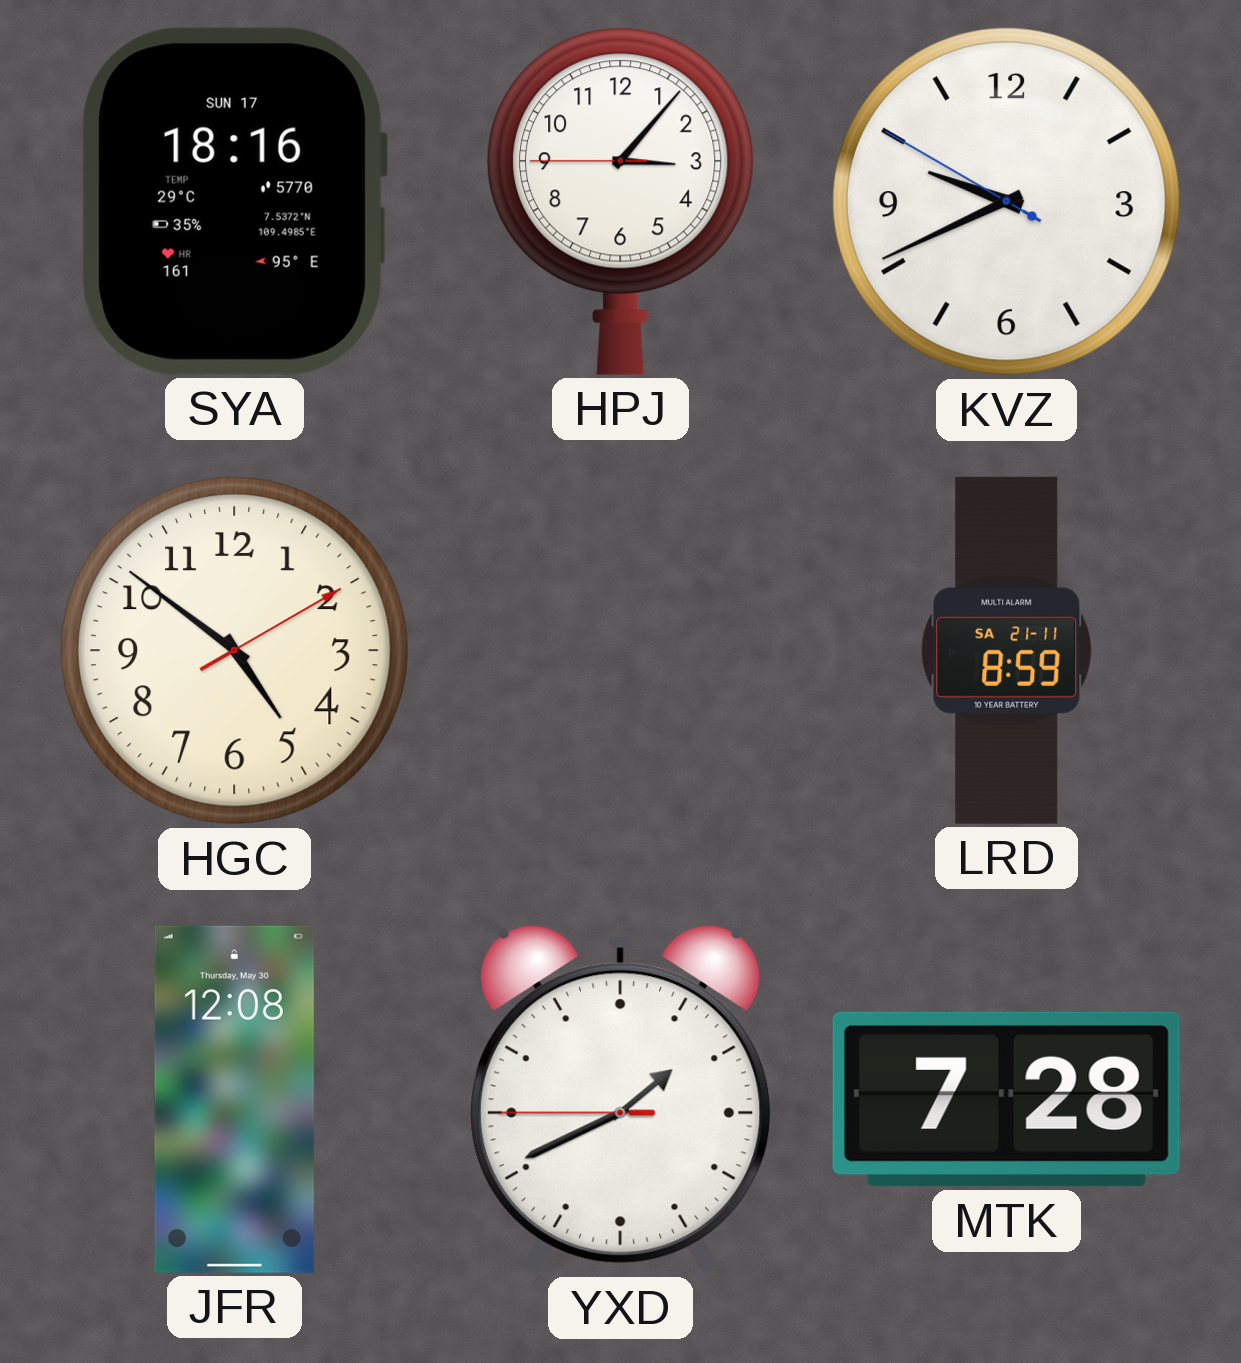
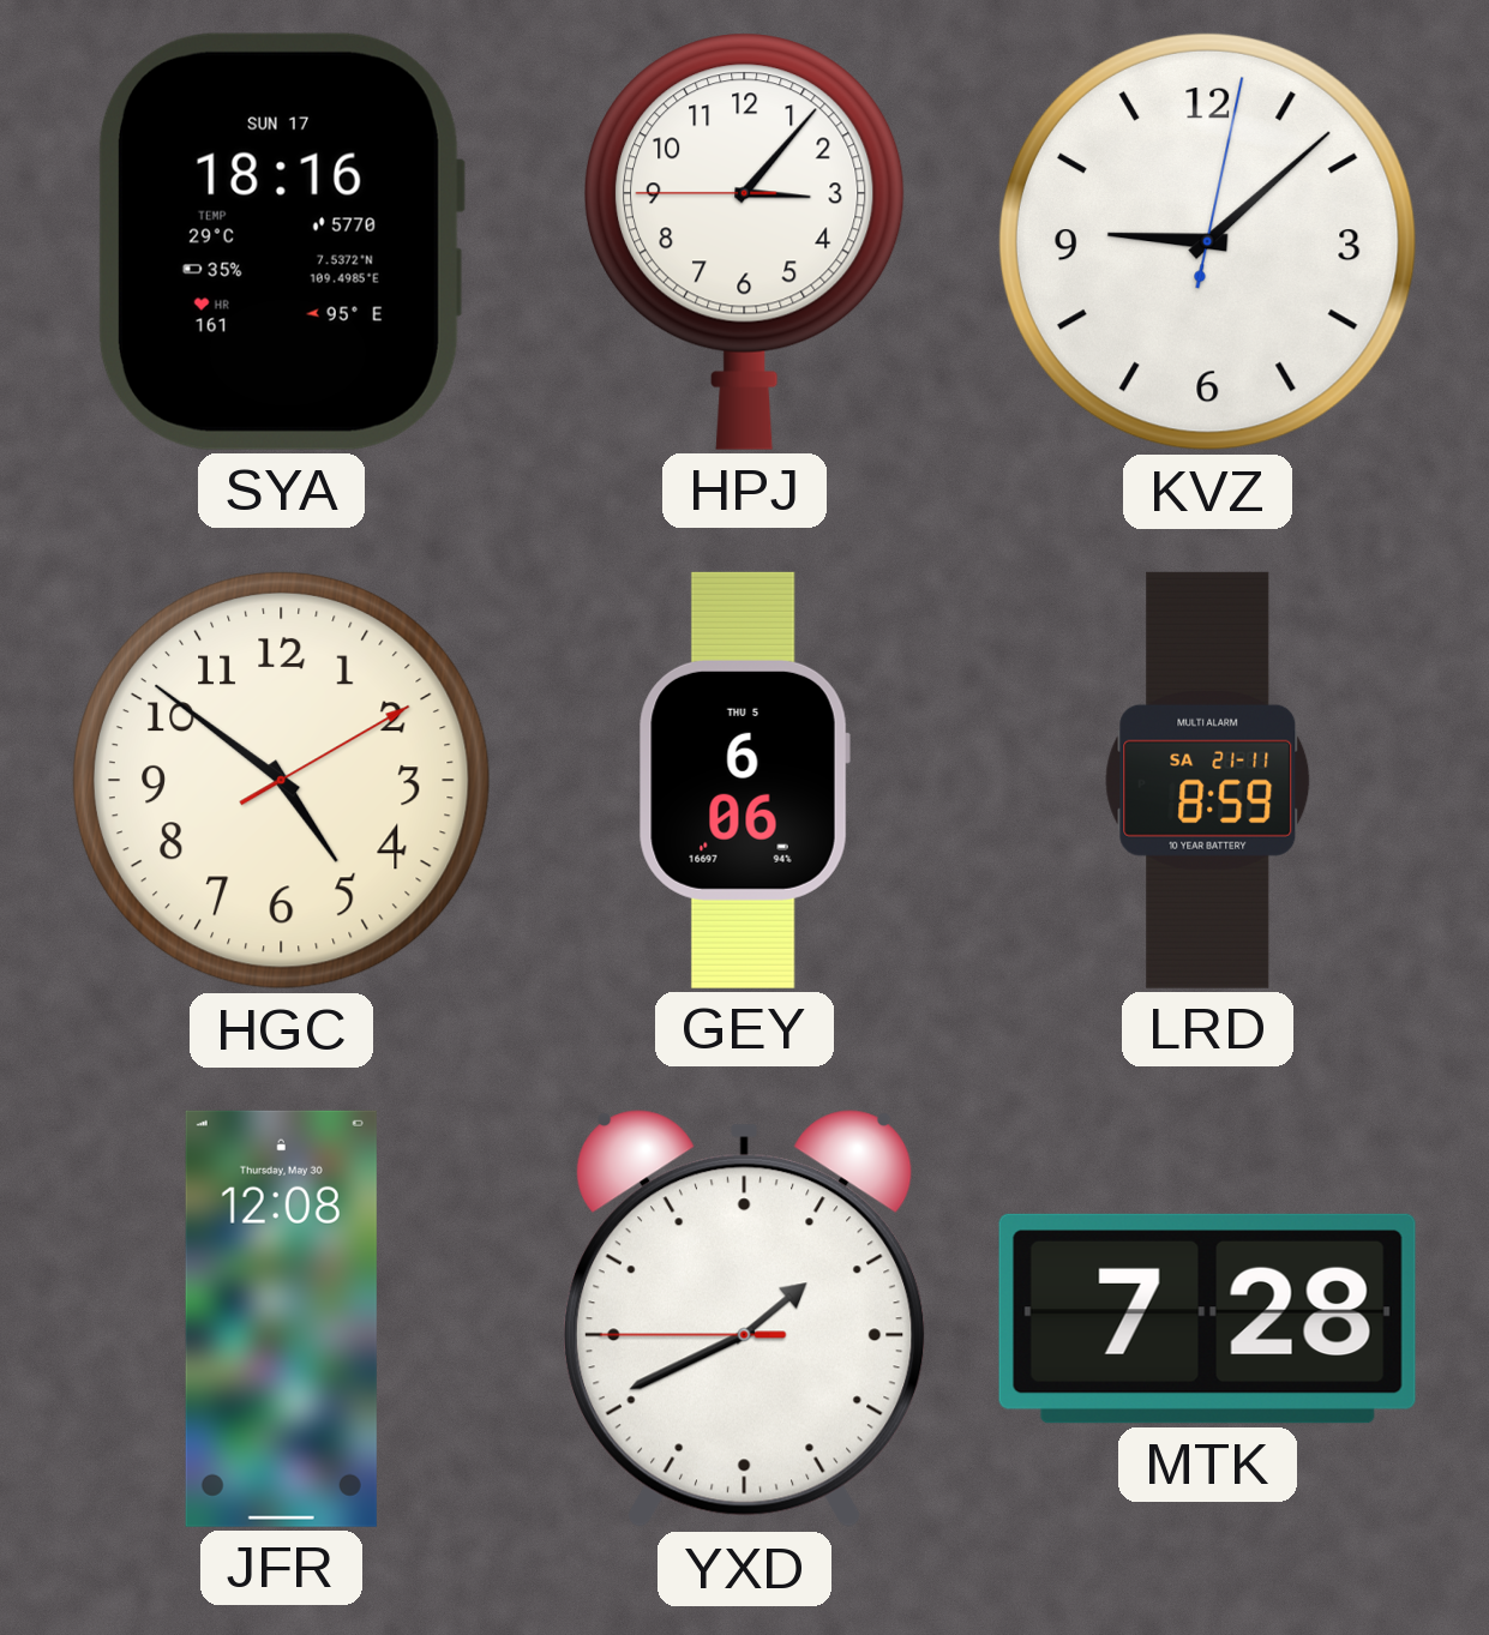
KVZ: 9:40 -> 9:08 (1207, 241)
GEY: none -> 6:06 (744, 780)
